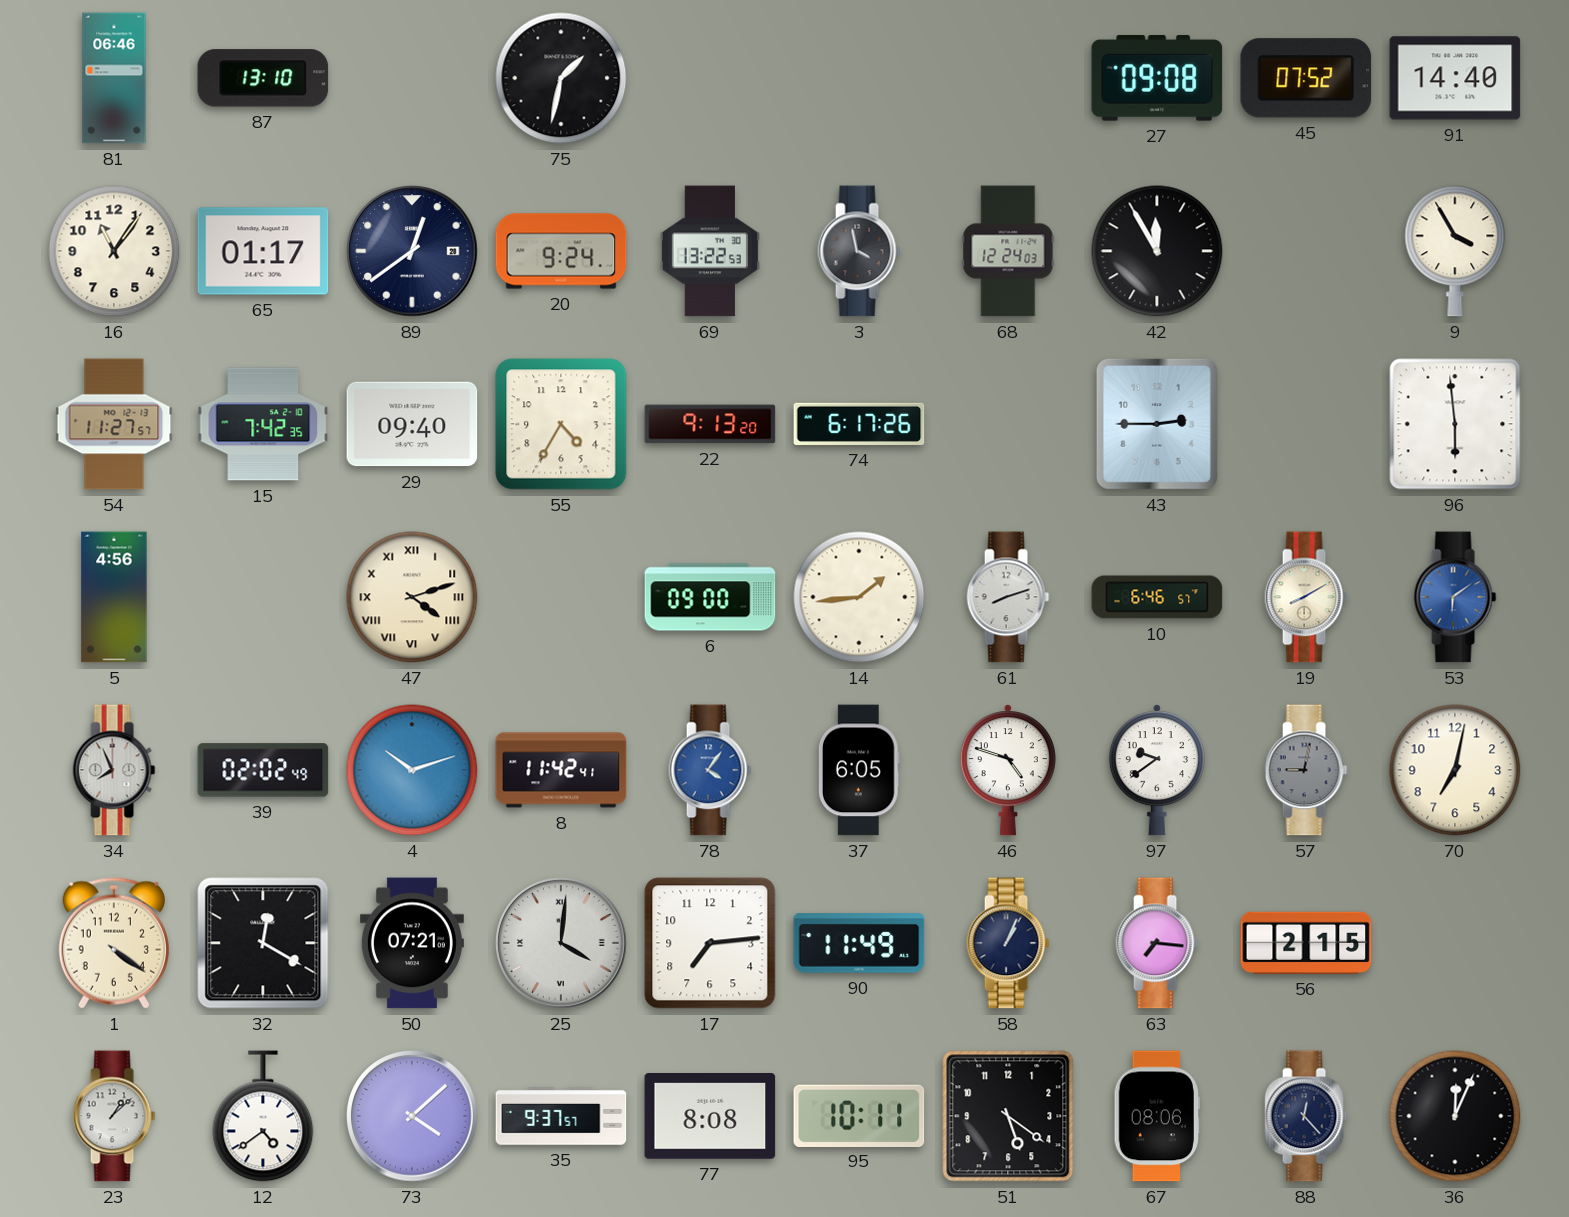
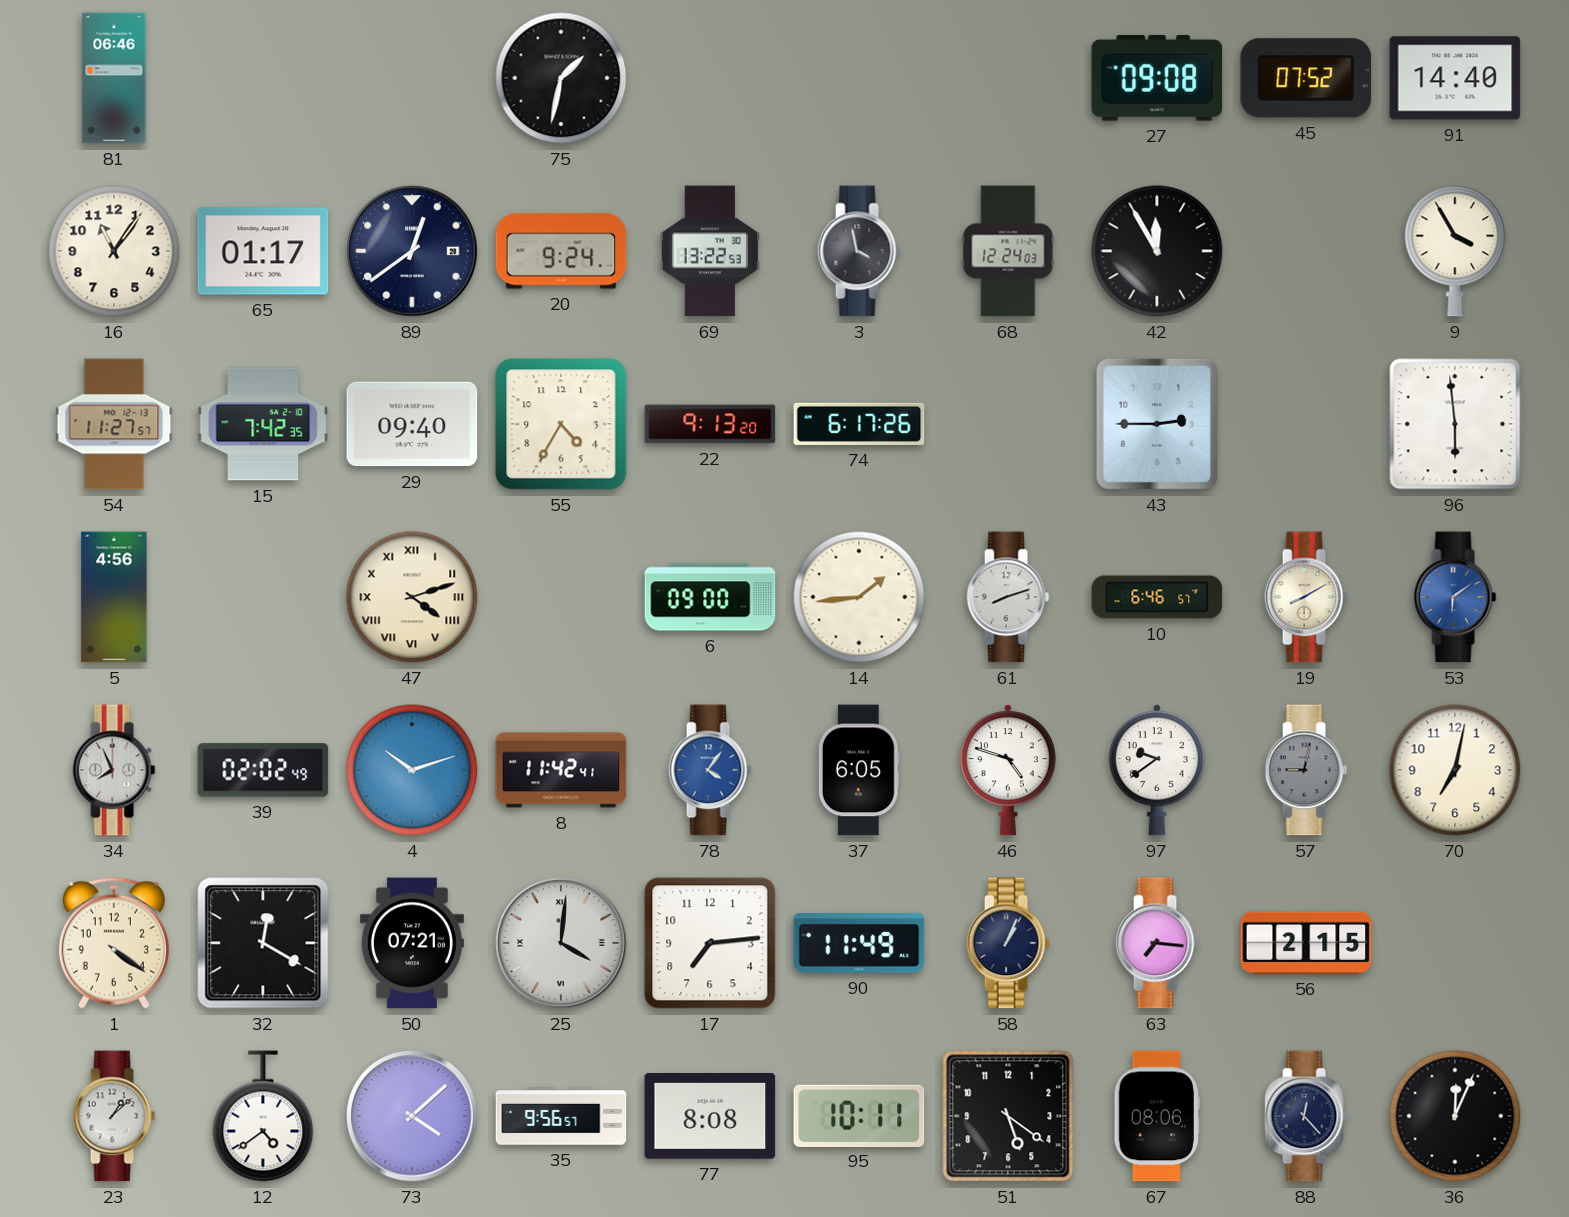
87: 13:10 -> none (263, 78)
35: 9:37 -> 9:56 (561, 1116)
